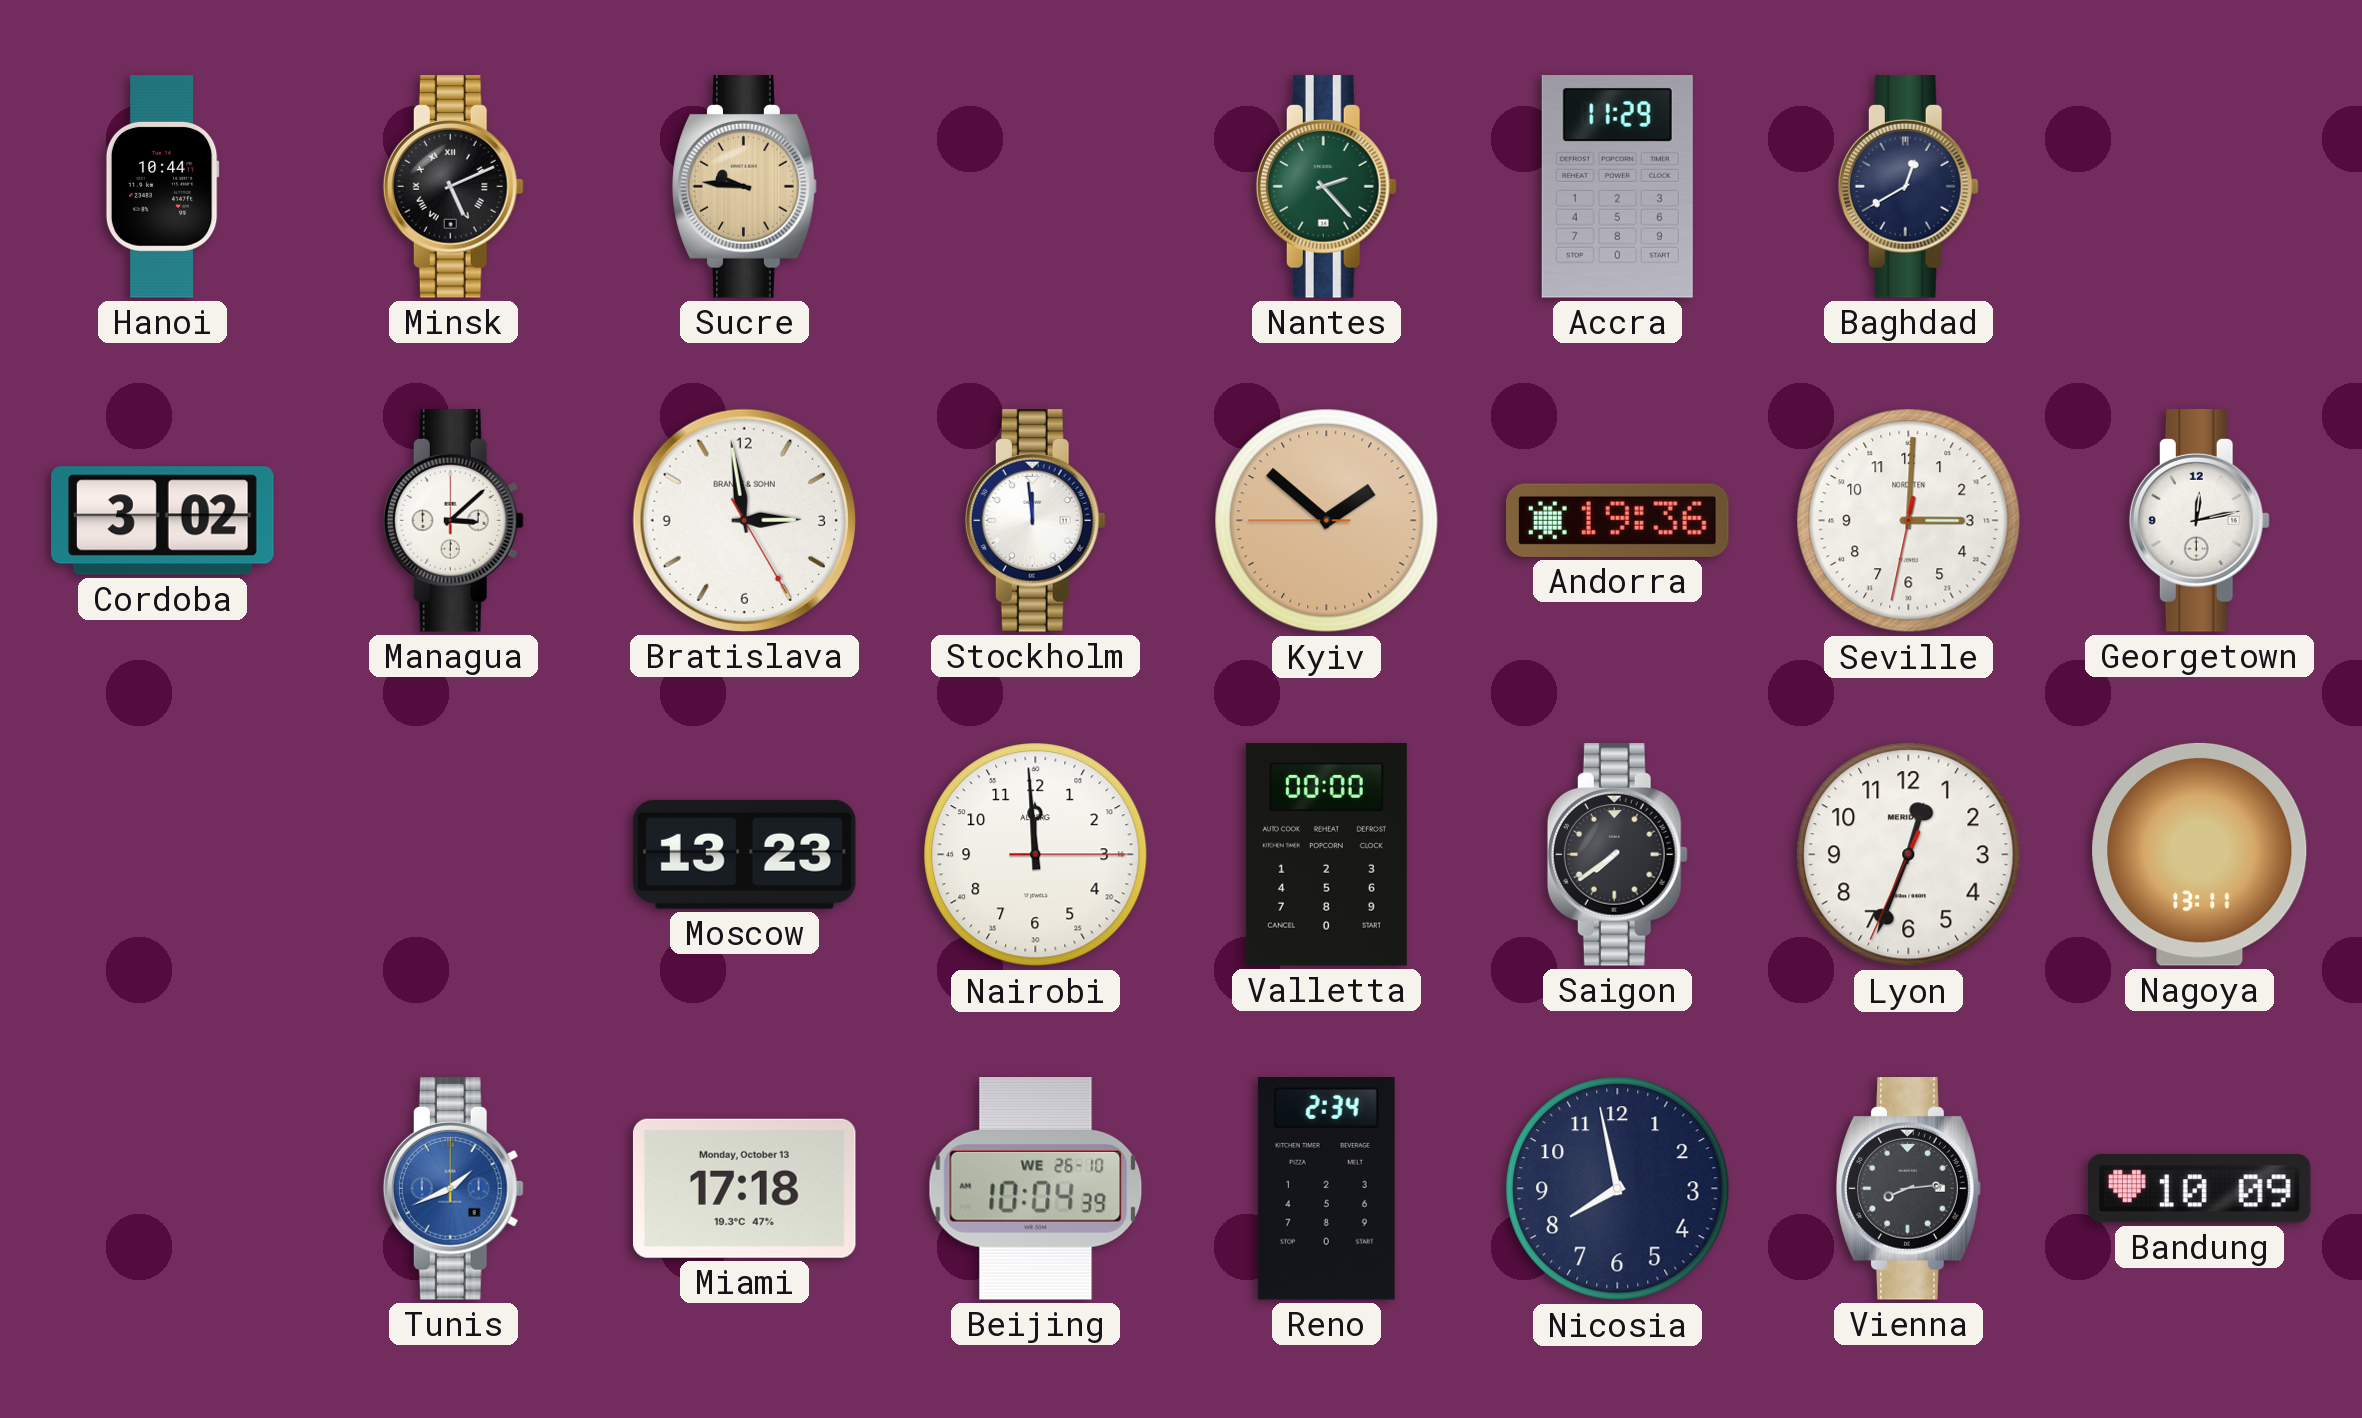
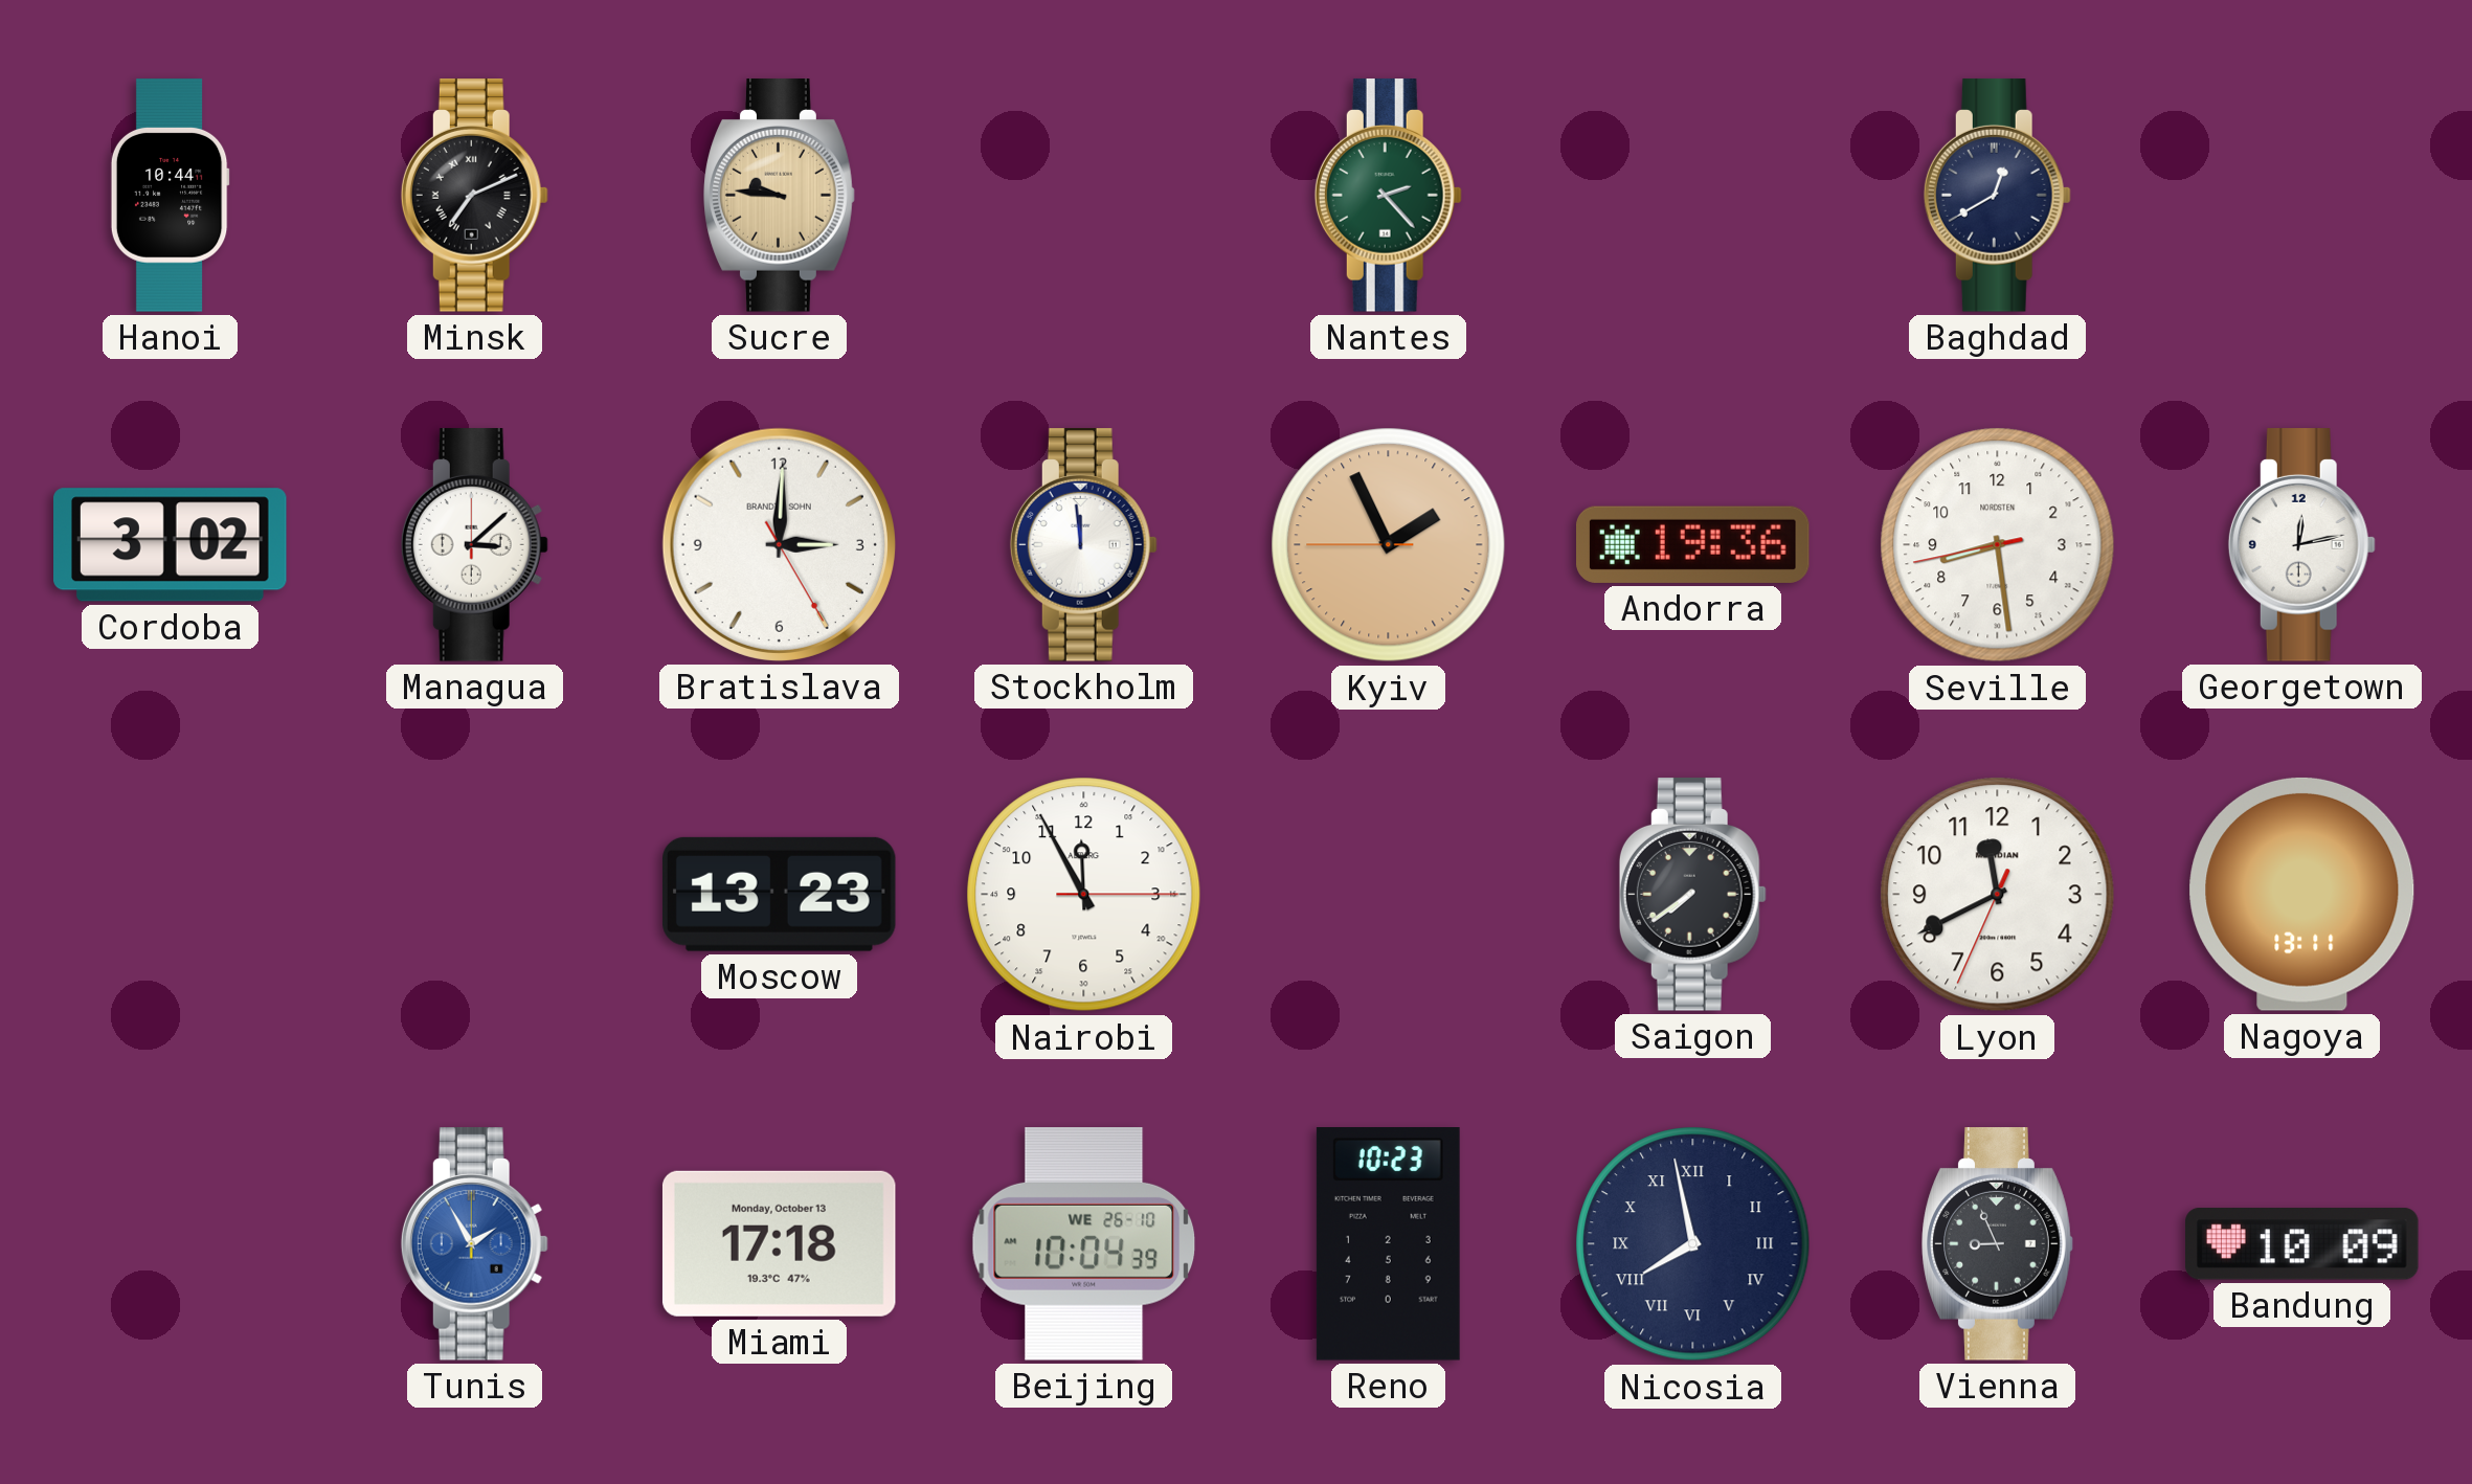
Minsk: 5:11 -> 7:11 (474, 196)
Accra: 11:29 -> none (1617, 187)
Bratislava: 2:58 -> 3:00 (779, 544)
Kyiv: 1:51 -> 1:55 (1389, 545)
Seville: 3:00 -> 8:28 (1998, 545)
Nairobi: 11:59 -> 11:55 (1084, 895)
Valletta: 00:00 -> none (1326, 855)
Lyon: 12:33 -> 11:40 (1998, 895)
Tunis: 1:41 -> 1:55 (474, 1244)
Reno: 2:34 -> 10:23 (1388, 1244)
Nicosia numerals: Arabic -> Roman (1693, 1244)
Vienna: 8:14 -> 8:56 (1998, 1244)
